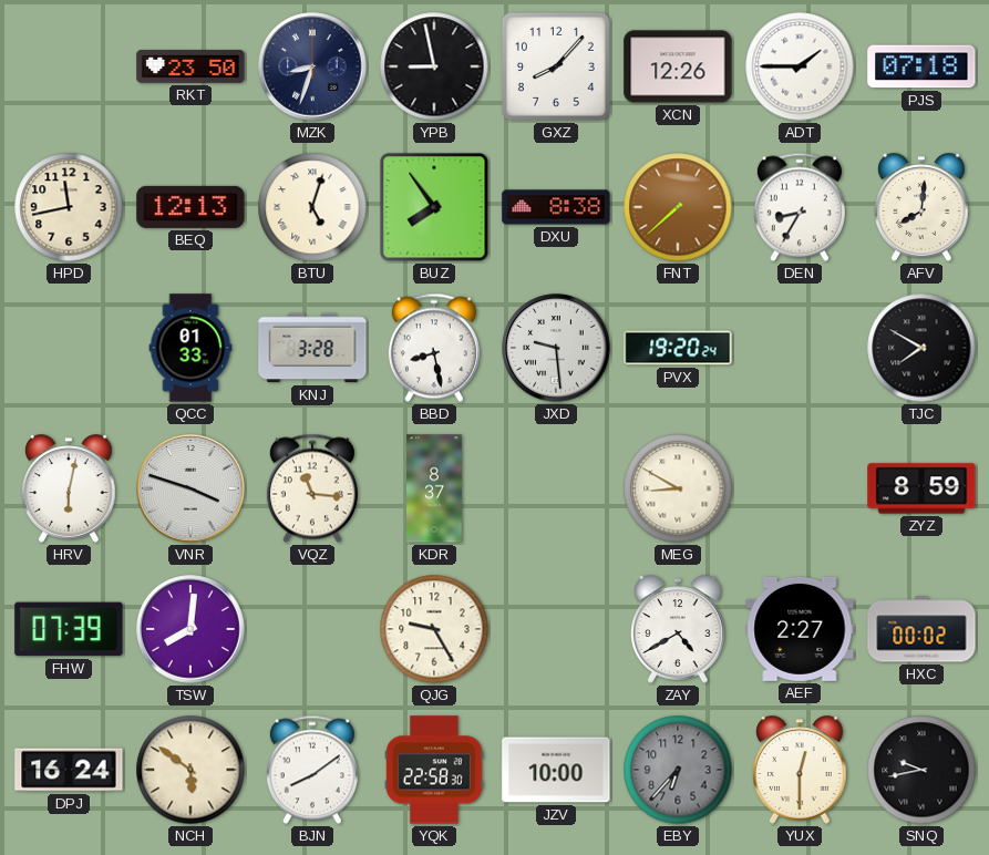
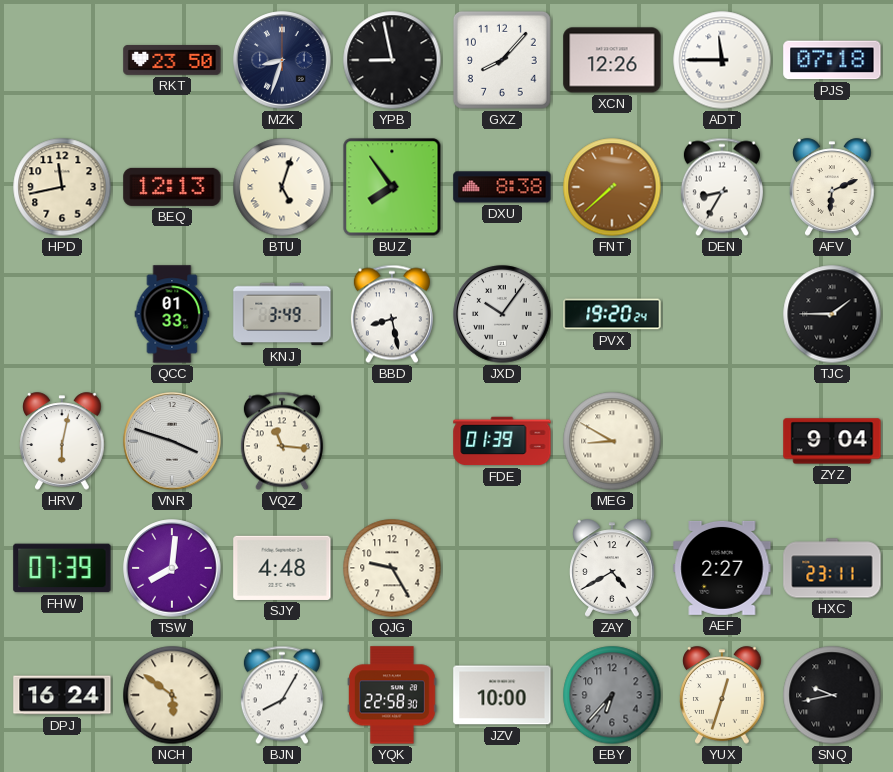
ADT: 1:45 -> 11:45 (722, 60)
AFV: 8:01 -> 6:11 (832, 187)
KNJ: 3:28 -> 3:49 (282, 314)
JXD: 9:29 -> 10:06 (502, 314)
TJC: 7:50 -> 1:45 (832, 314)
KDR: 8:37 -> none (434, 488)
FDE: none -> 01:39 (502, 441)
ZYZ: 8:59 -> 9:04 (832, 441)
SJY: none -> 4:48 (282, 568)
HXC: 00:02 -> 23:11 (832, 568)
BJN: 8:09 -> 8:05 (282, 695)
YUX: 12:30 -> 12:33 (722, 695)
